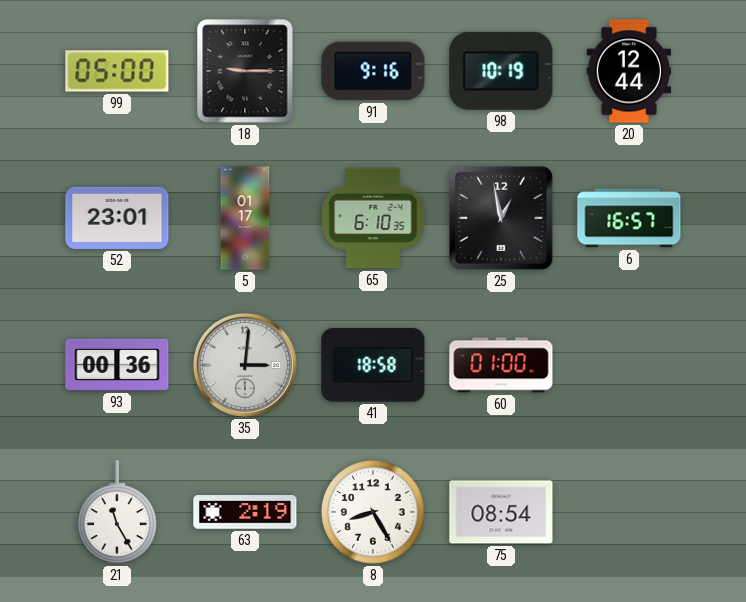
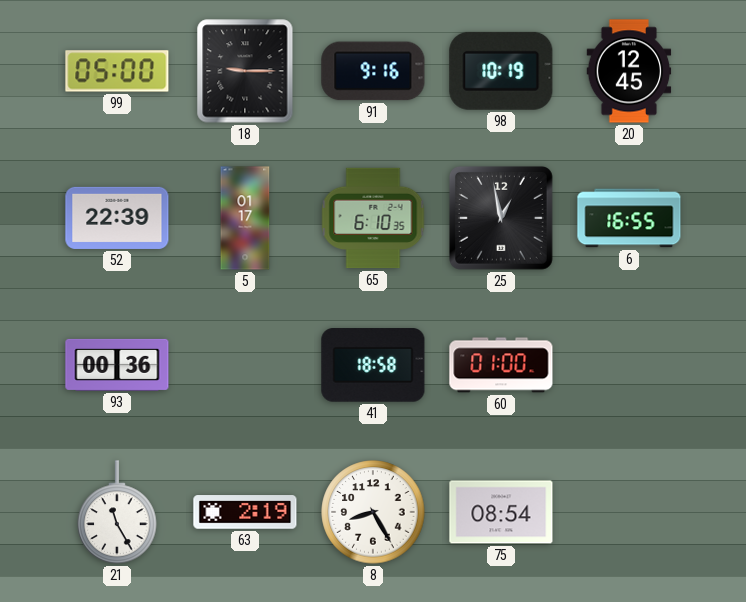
20: 12:44 -> 12:45 (629, 71)
52: 23:01 -> 22:39 (117, 218)
6: 16:57 -> 16:55 (629, 218)
35: 3:01 -> none (245, 365)
